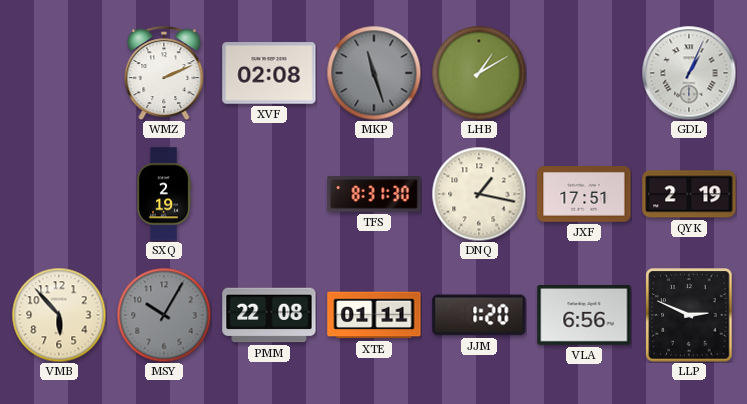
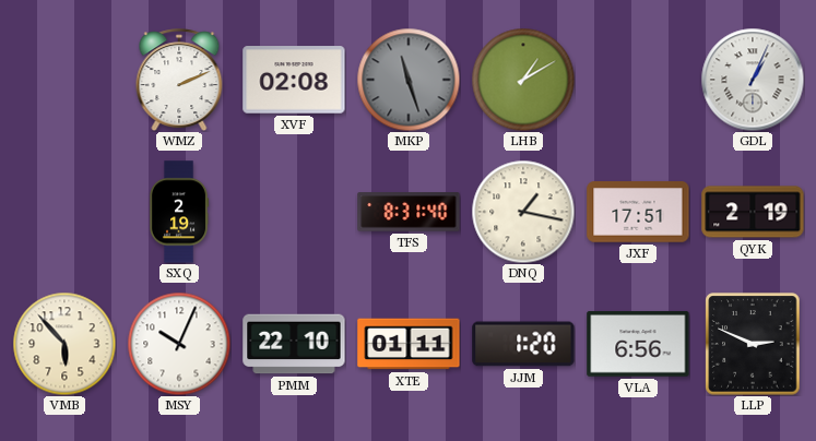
TFS: 8:31:30 -> 8:31:40 (409, 212)
MSY: 10:05 -> 10:04 (179, 344)
MSY dial: grey -> white (179, 344)
PMM: 22:08 -> 22:10 (294, 344)
